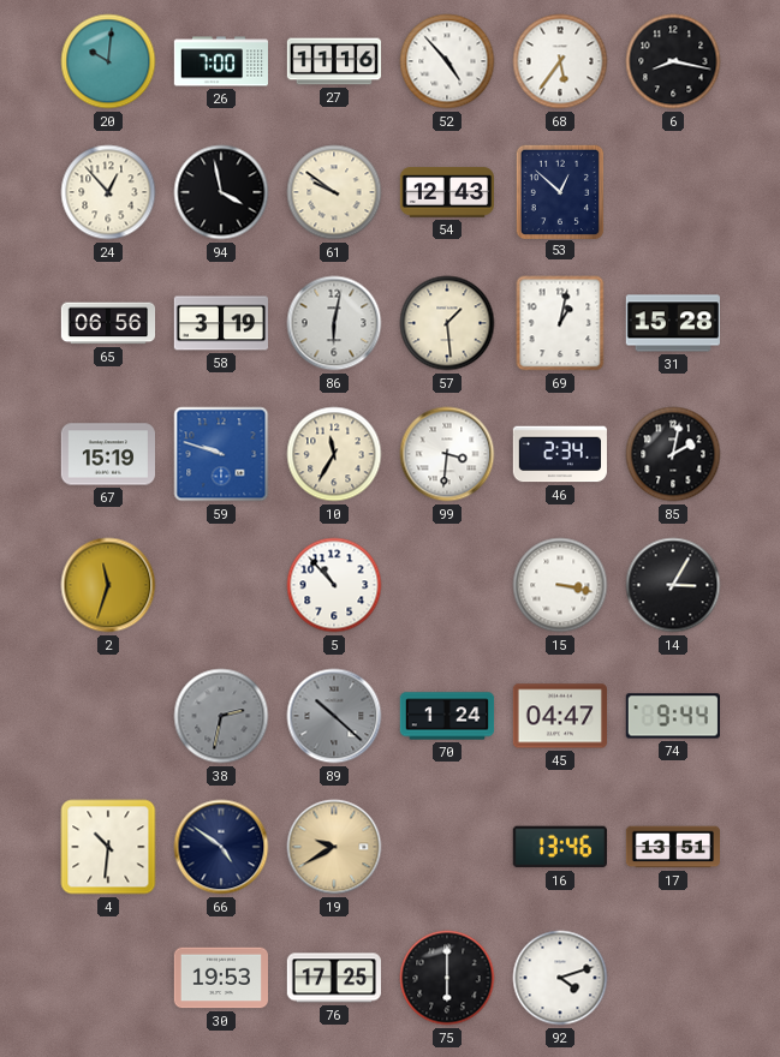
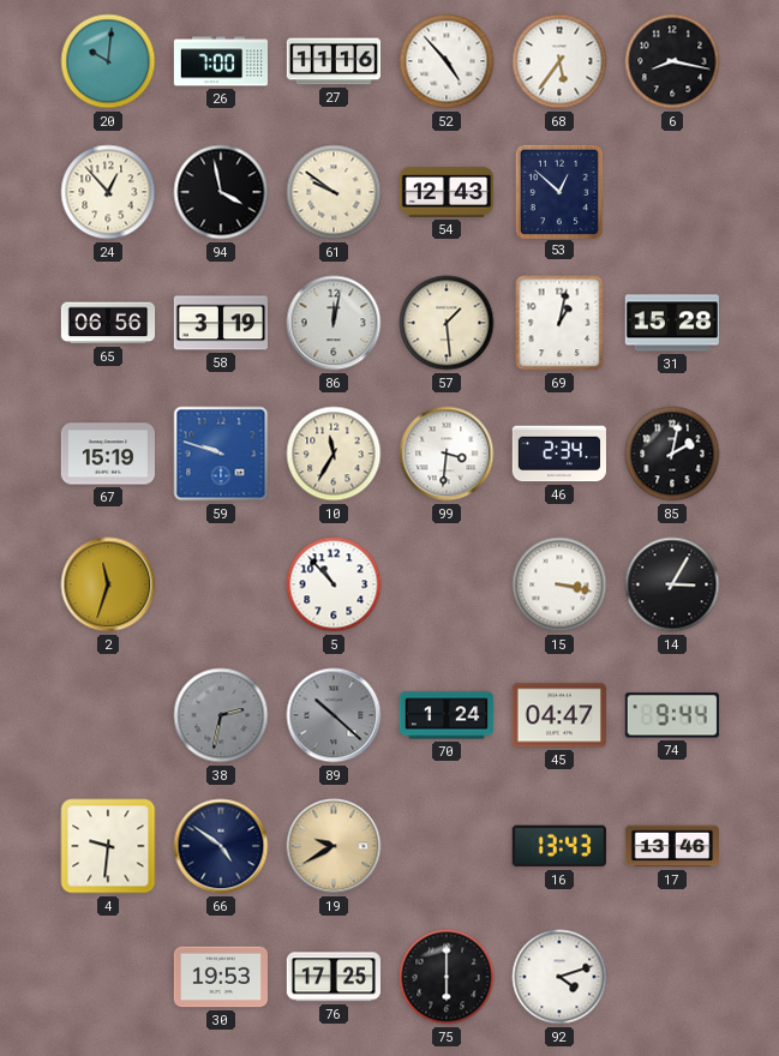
86: 6:02 -> 12:02 (334, 323)
4: 10:31 -> 9:31 (108, 846)
16: 13:46 -> 13:43 (559, 846)
17: 13:51 -> 13:46 (671, 846)
